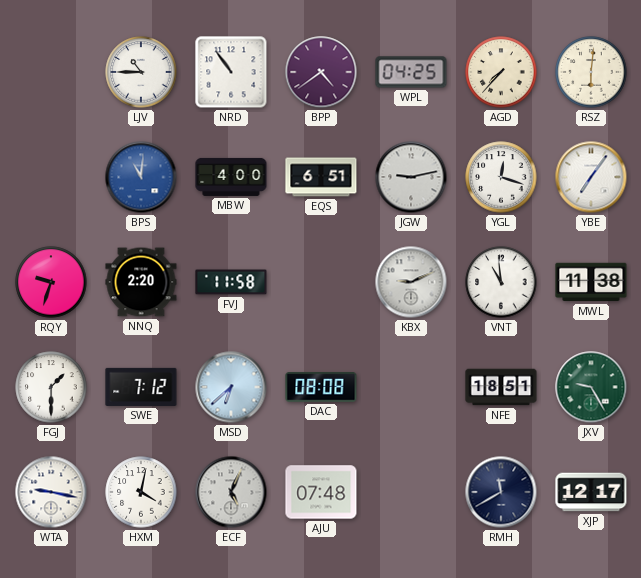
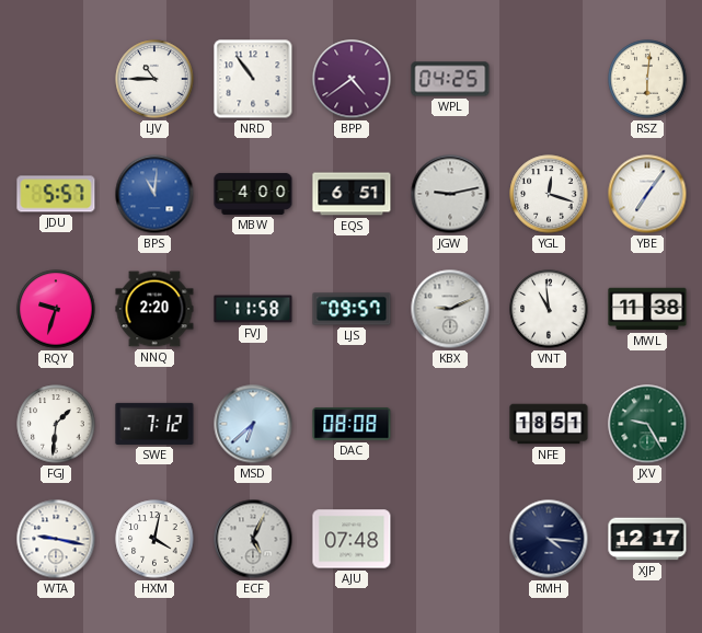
AGD: 7:37 -> none (501, 72)
JDU: none -> 5:57 (56, 194)
LJS: none -> 09:57 (352, 309)
FGJ: 1:30 -> 1:31 (56, 424)
RMH: 11:40 -> 4:16 (549, 539)
